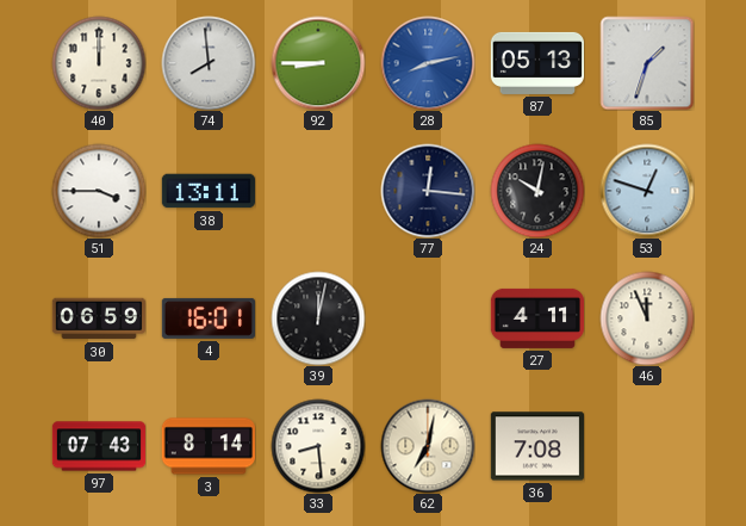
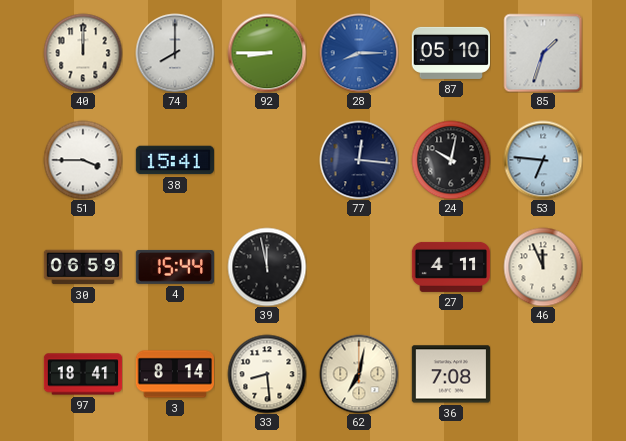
74: 7:59 -> 8:00 (175, 53)
28: 8:13 -> 8:15 (359, 53)
87: 05:13 -> 05:10 (450, 53)
38: 13:11 -> 15:41 (174, 160)
53: 12:48 -> 6:46 (543, 160)
4: 16:01 -> 15:44 (174, 267)
39: 12:02 -> 11:58 (267, 267)
97: 07:43 -> 18:41 (83, 374)
